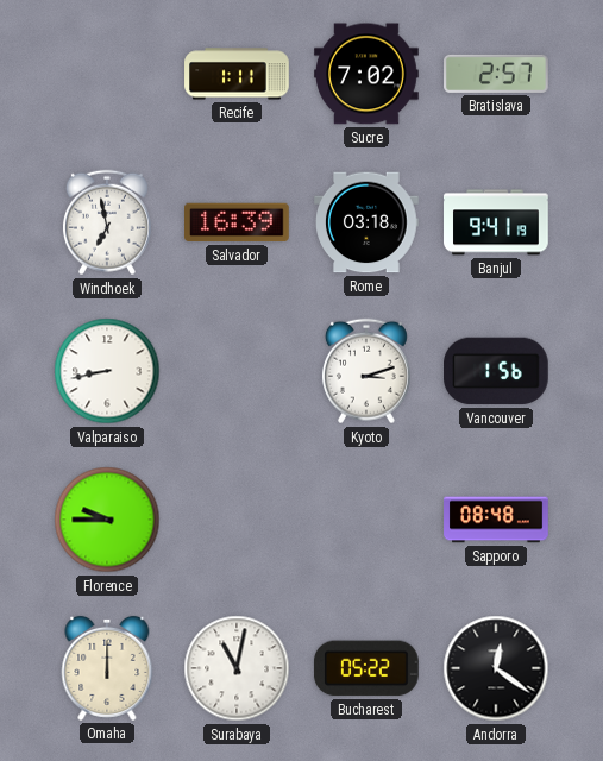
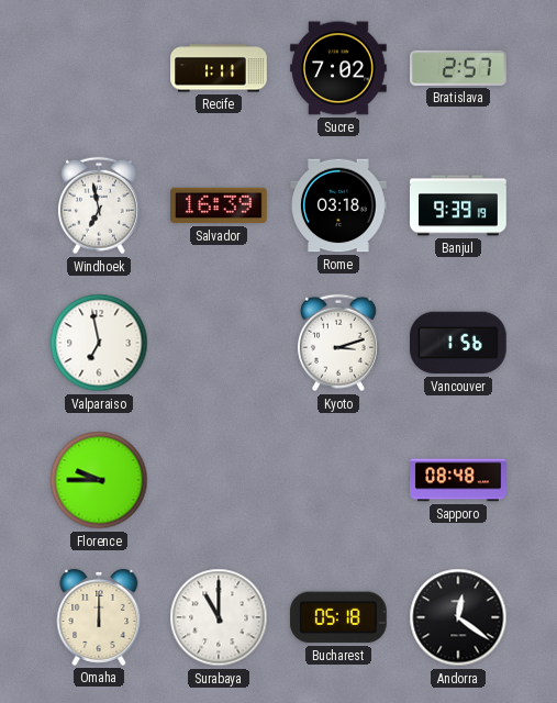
Banjul: 9:41 -> 9:39 (459, 205)
Valparaiso: 8:43 -> 6:58 (99, 343)
Surabaya: 11:02 -> 11:00 (219, 617)
Bucharest: 05:22 -> 05:18 (338, 617)
